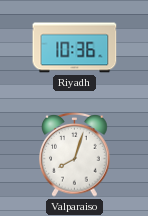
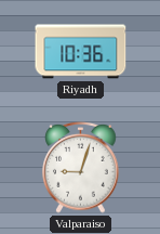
Valparaiso: 8:03 -> 9:03 (81, 167)
